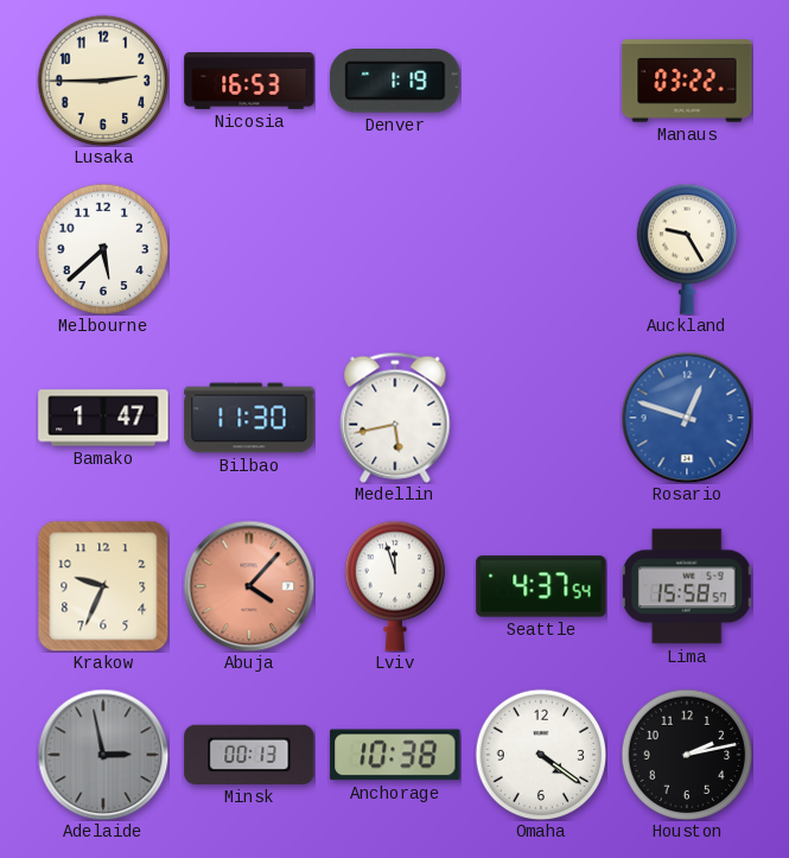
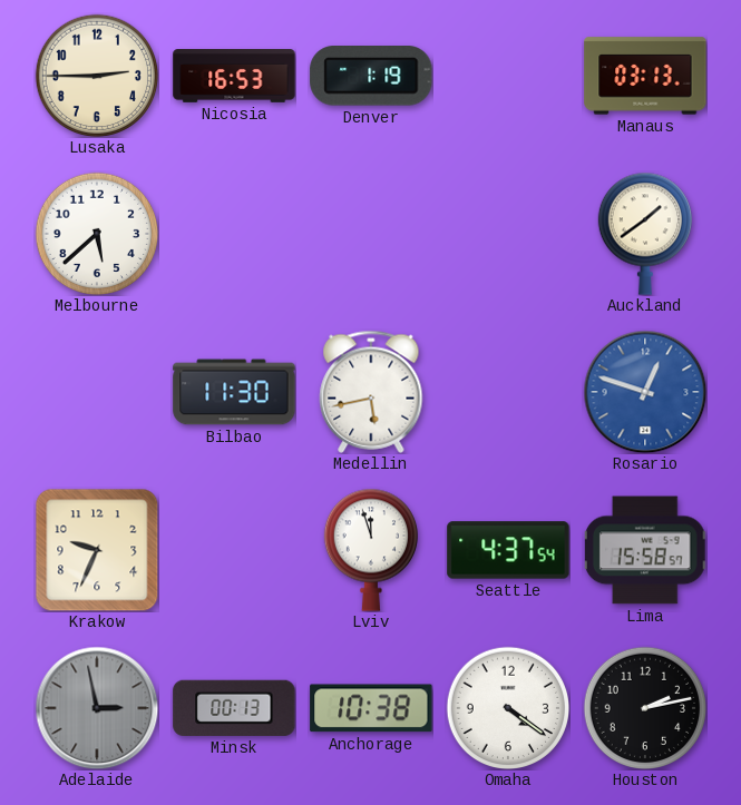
Manaus: 03:22 -> 03:13 (645, 76)
Auckland: 9:25 -> 1:39 (644, 234)
Bamako: 1:47 -> none (103, 418)
Abuja: 4:07 -> none (249, 586)
